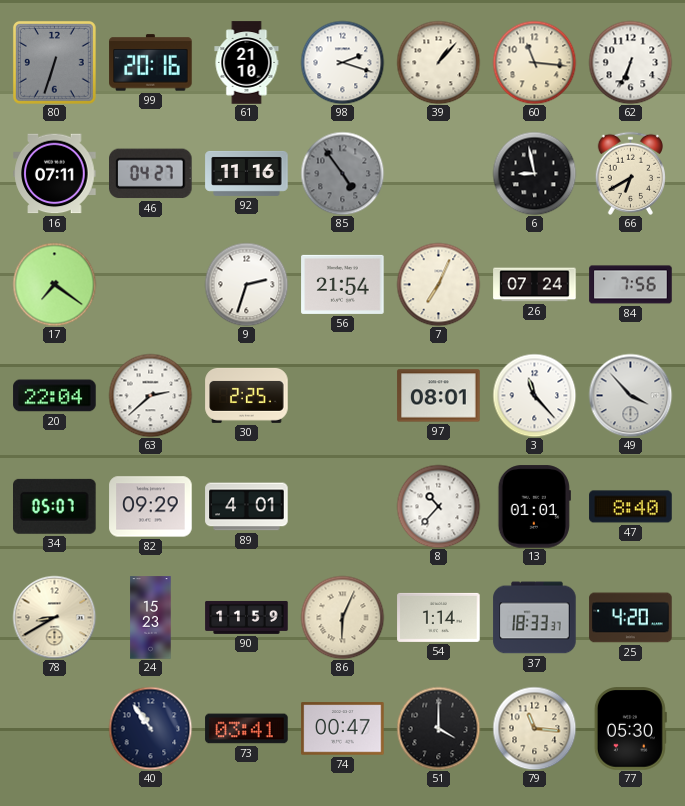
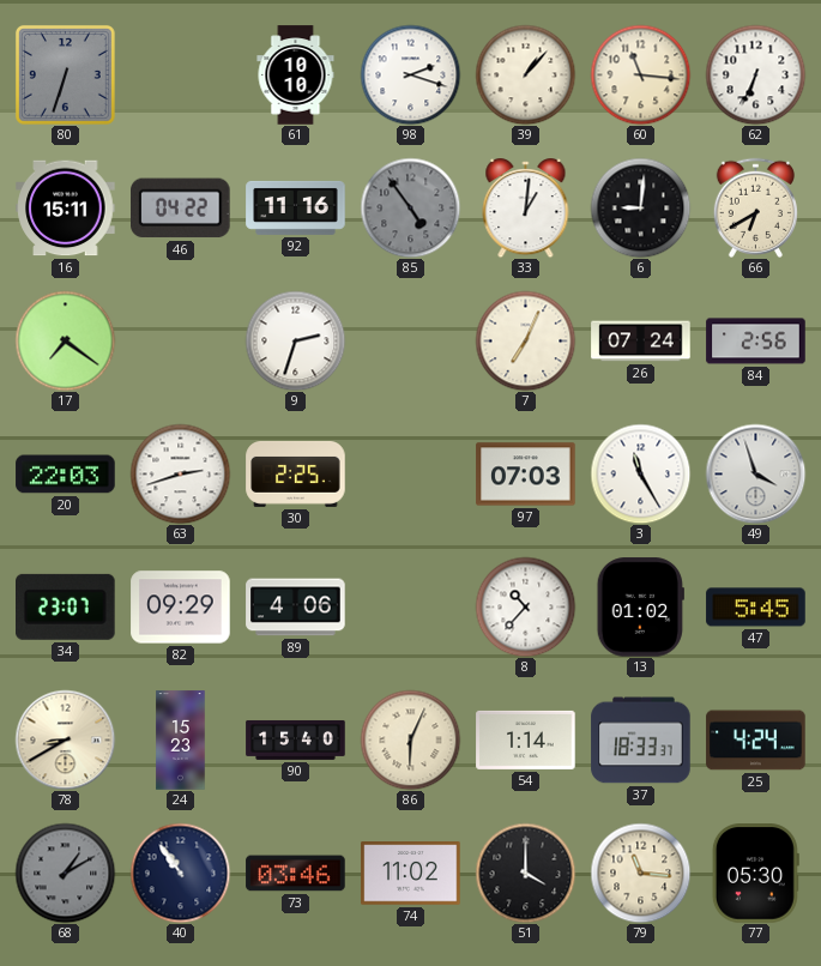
99: 20:16 -> none (151, 63)
61: 21:10 -> 10:10 (296, 76)
16: 07:11 -> 15:11 (66, 209)
46: 04:27 -> 04:22 (181, 209)
33: none -> 1:01 (526, 209)
6: 8:58 -> 9:01 (640, 207)
56: 21:54 -> none (343, 284)
84: 7:56 -> 2:56 (756, 342)
20: 22:04 -> 22:03 (66, 475)
63: 2:38 -> 2:42 (180, 473)
97: 08:01 -> 07:03 (526, 475)
3: 11:23 -> 11:25 (640, 473)
49: 3:53 -> 3:57 (755, 473)
34: 05:07 -> 23:07 (66, 606)
89: 4:01 -> 4:06 (296, 608)
13: 01:01 -> 01:02 (640, 608)
47: 8:40 -> 5:45 (756, 608)
90: 11:59 -> 15:40 (296, 741)
25: 4:20 -> 4:24 (756, 741)
68: none -> 1:10 (65, 873)
73: 03:41 -> 03:46 (296, 874)
74: 00:47 -> 11:02 (411, 874)
